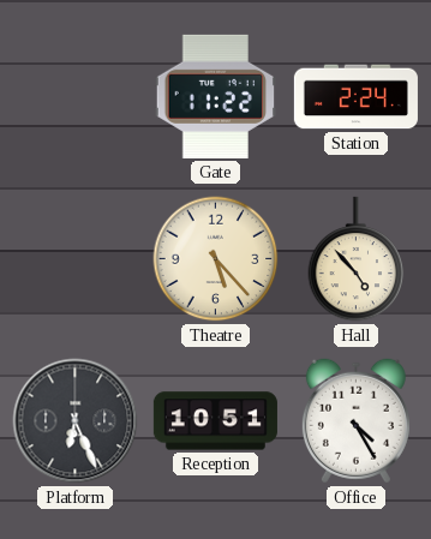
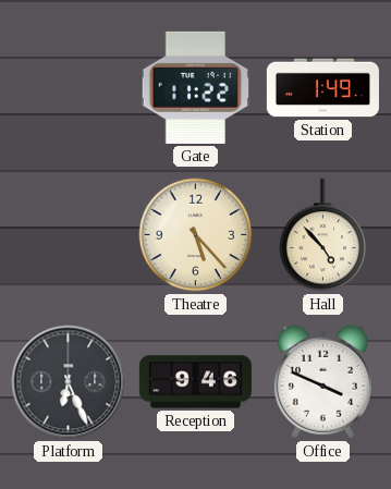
Station: 2:24 -> 1:49 (322, 88)
Reception: 10:51 -> 9:46 (195, 382)
Office: 4:25 -> 3:49 (322, 382)
